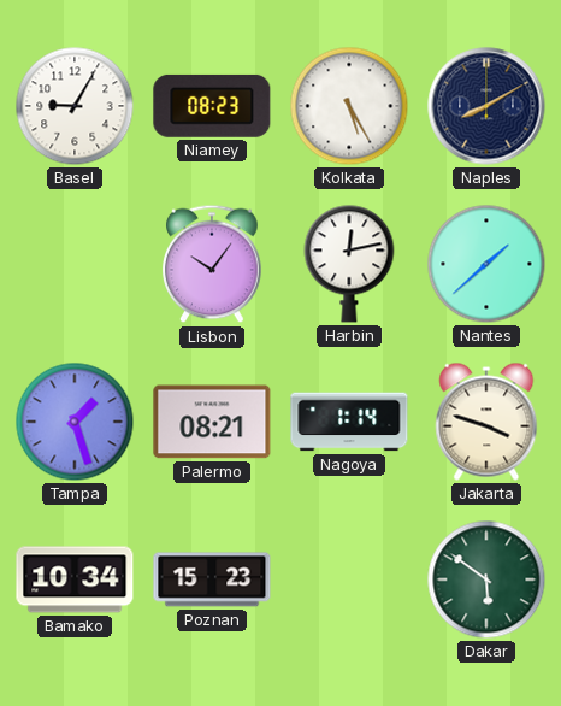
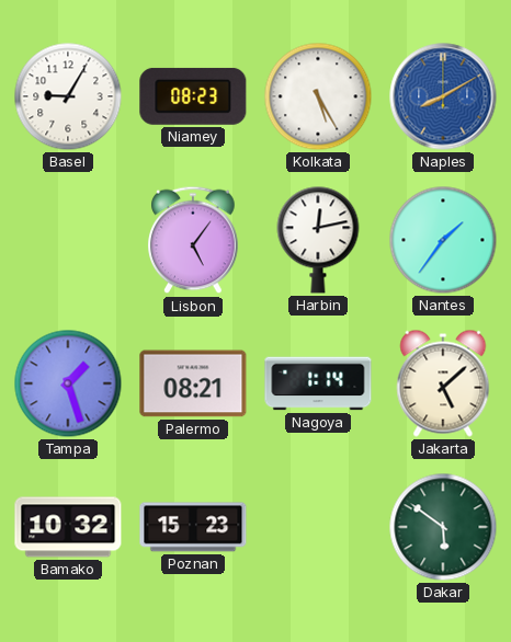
Naples dial: navy -> blue (443, 96)
Lisbon: 10:06 -> 5:06 (193, 240)
Nantes: 1:38 -> 1:36 (443, 240)
Jakarta: 3:48 -> 5:08 (443, 383)
Bamako: 10:34 -> 10:32 (68, 527)
